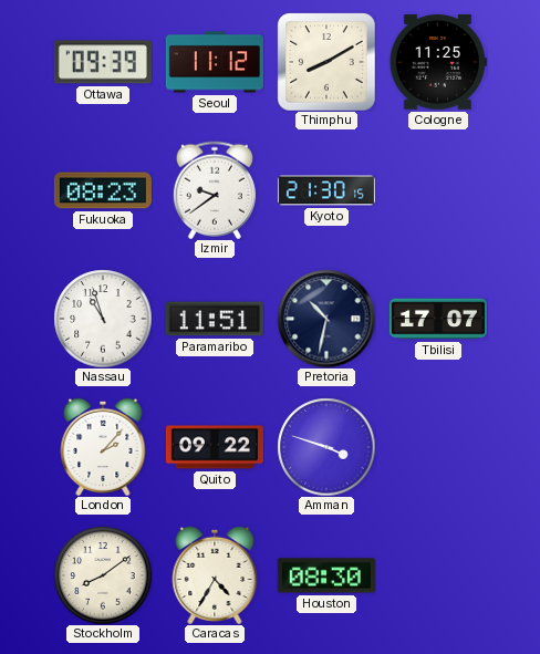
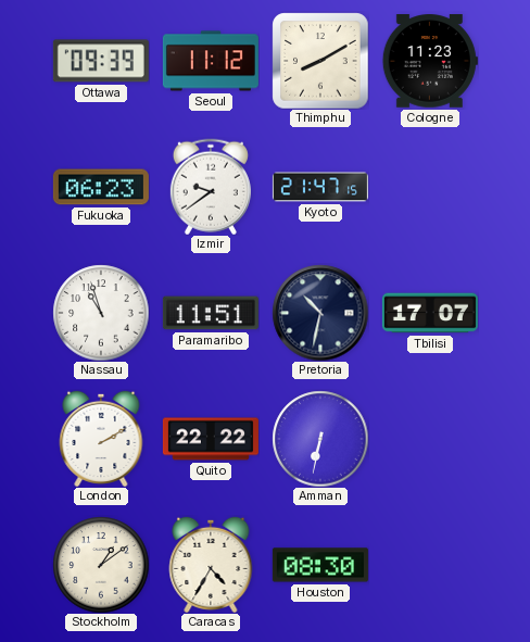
Cologne: 11:25 -> 11:23 (430, 61)
Fukuoka: 08:23 -> 06:23 (101, 187)
Kyoto: 21:30 -> 21:47 (320, 187)
London: 2:07 -> 2:10 (101, 438)
Quito: 09:22 -> 22:22 (211, 439)
Amman: 3:48 -> 6:32 (320, 439)
Stockholm: 8:09 -> 1:09 (101, 565)
